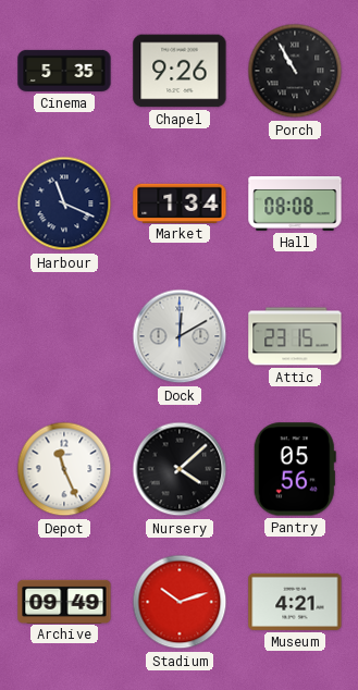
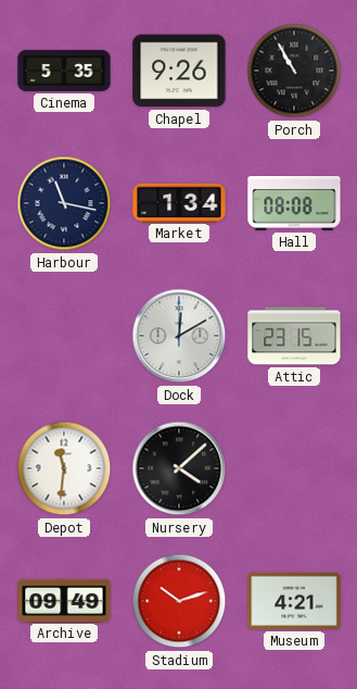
Harbour: 11:19 -> 11:17 (64, 203)
Depot: 11:26 -> 11:31 (64, 468)
Pantry: 05:56 -> none (295, 469)
